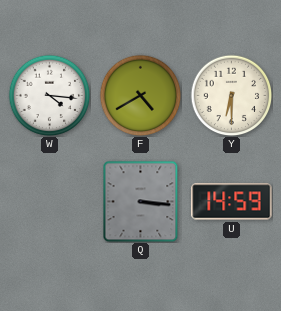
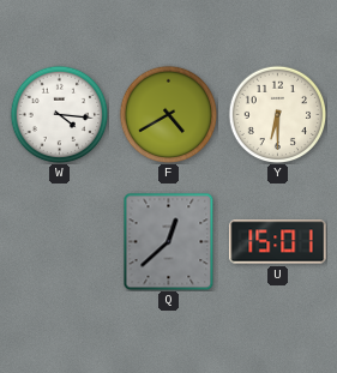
Q: 3:16 -> 12:38 (169, 241)
U: 14:59 -> 15:01 (278, 242)
